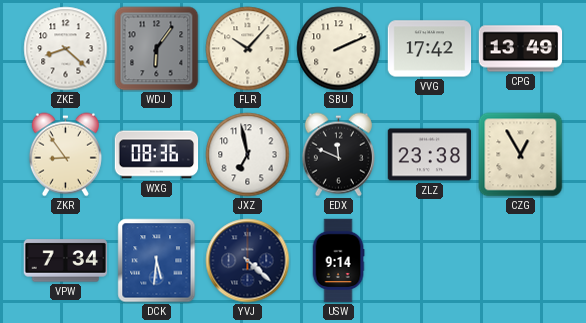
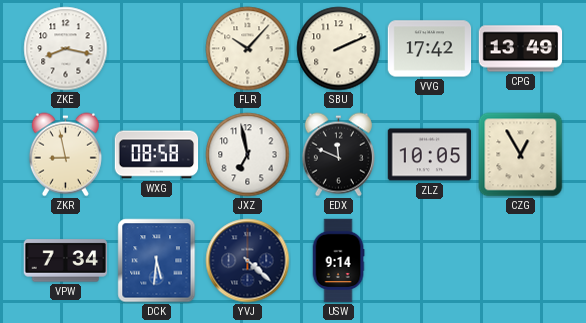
ZKE: 8:22 -> 8:17 (66, 49)
WDJ: 6:06 -> none (157, 49)
ZKR: 8:54 -> 8:58 (65, 155)
WXG: 08:36 -> 08:58 (157, 155)
ZLZ: 23:38 -> 10:05 (430, 155)
